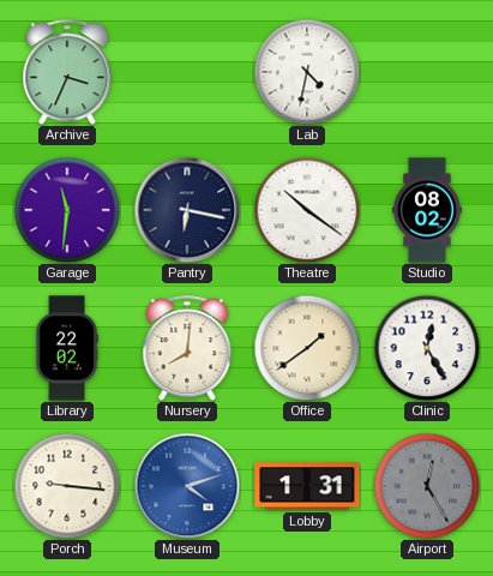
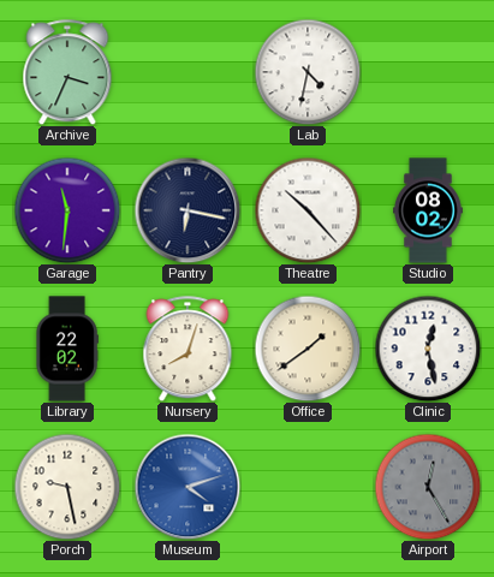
Theatre: 10:21 -> 10:23 (308, 210)
Nursery: 8:01 -> 8:03 (188, 349)
Clinic: 12:25 -> 12:28 (428, 349)
Porch: 9:16 -> 9:28 (67, 487)
Lobby: 1:31 -> none (307, 486)
